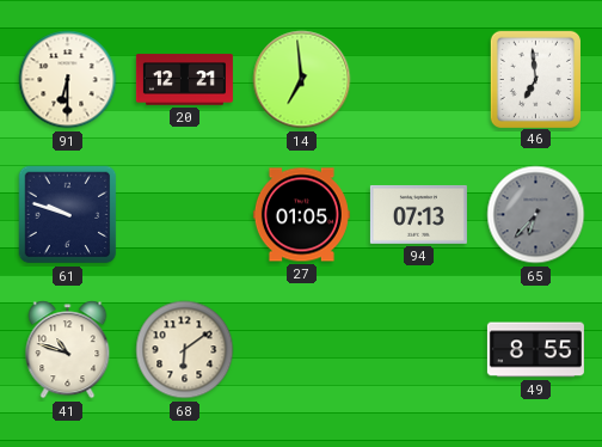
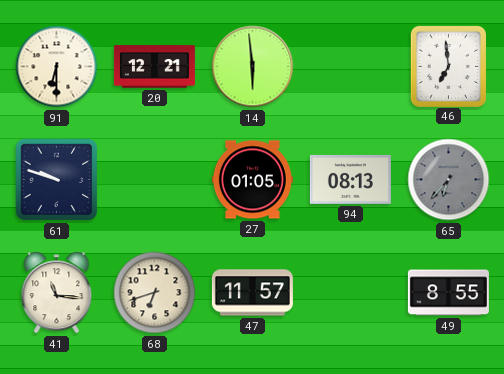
14: 6:59 -> 5:59 (253, 67)
94: 07:13 -> 08:13 (350, 179)
41: 10:48 -> 11:16 (57, 293)
68: 6:09 -> 6:42 (155, 293)
47: none -> 11:57 (252, 293)
